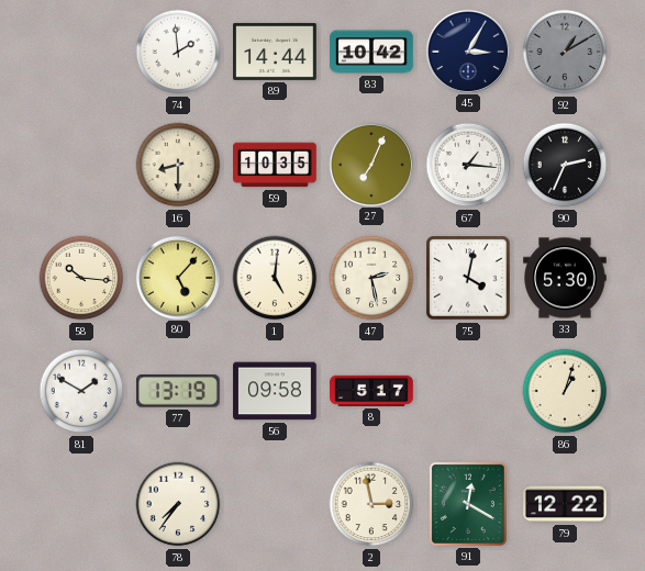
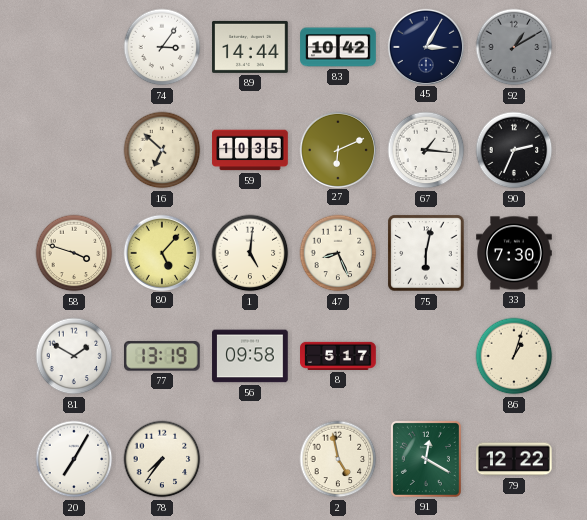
74: 1:59 -> 3:06 (162, 47)
16: 8:30 -> 6:52 (162, 150)
27: 7:04 -> 6:11 (337, 149)
58: 10:16 -> 3:48 (74, 253)
47: 2:28 -> 8:26 (338, 253)
75: 4:02 -> 6:02 (426, 253)
33: 5:30 -> 7:30 (514, 253)
20: none -> 7:05 (74, 459)
2: 2:58 -> 4:58 (338, 459)
